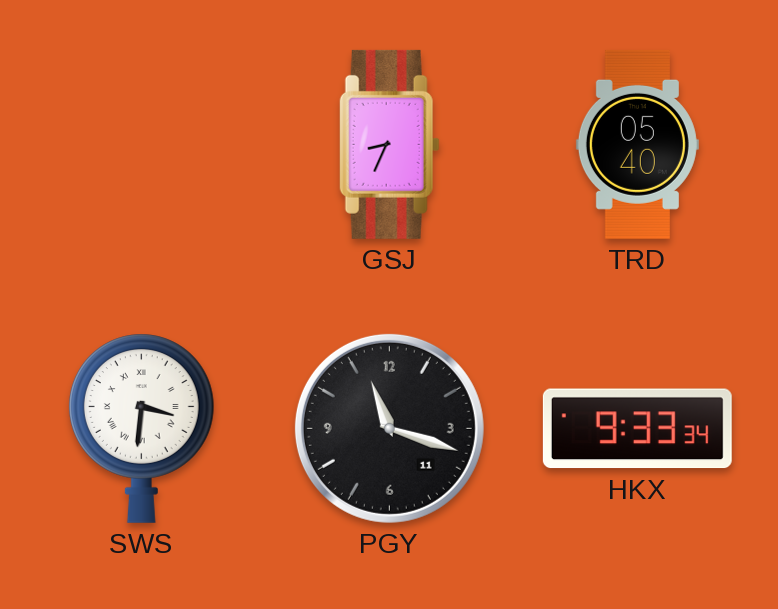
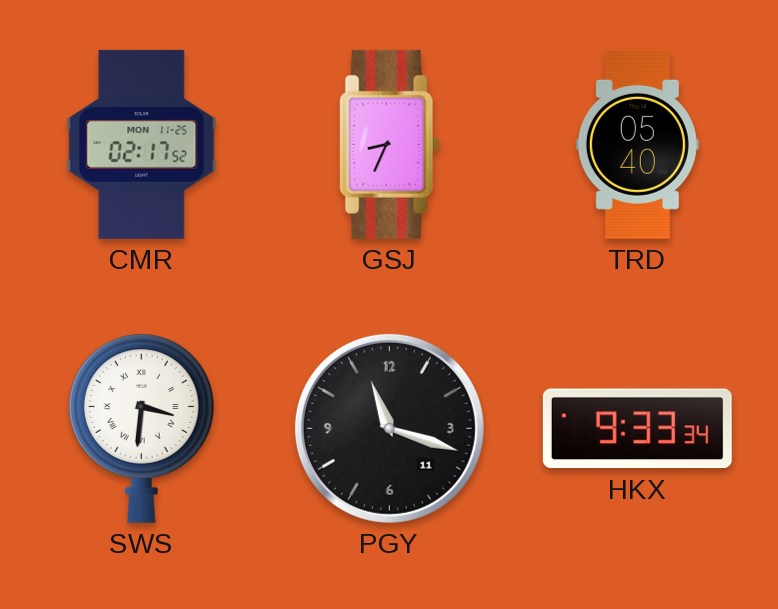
CMR: none -> 02:17 (142, 144)
